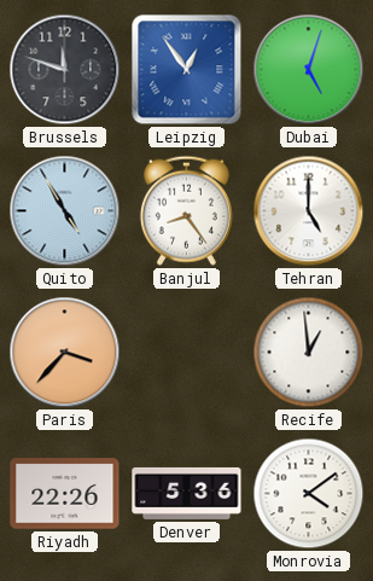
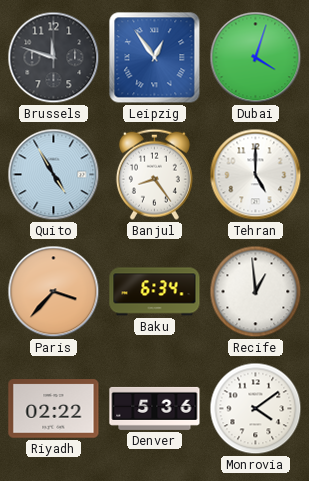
Dubai: 5:03 -> 4:03 (256, 58)
Baku: none -> 6:34 (155, 292)
Riyadh: 22:26 -> 02:22 (54, 409)
